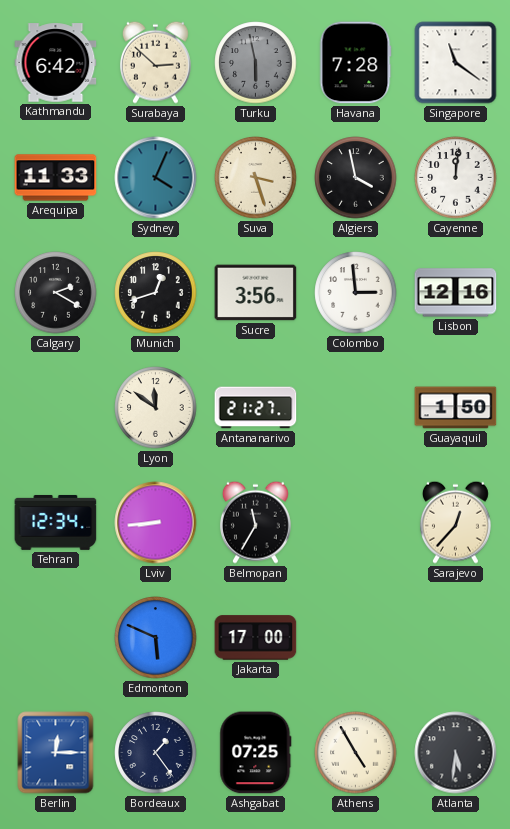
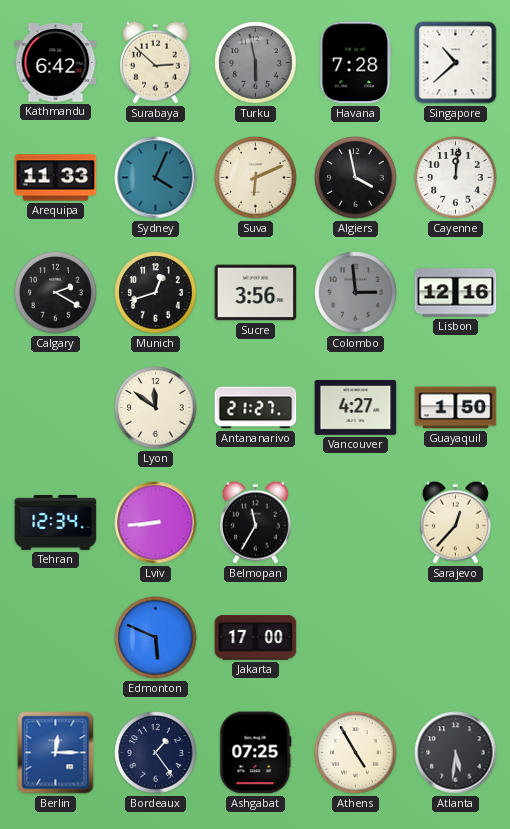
Singapore: 11:21 -> 10:38 (456, 63)
Suva: 3:27 -> 6:11 (256, 178)
Colombo dial: white -> grey (356, 293)
Vancouver: none -> 4:27 (356, 408)
